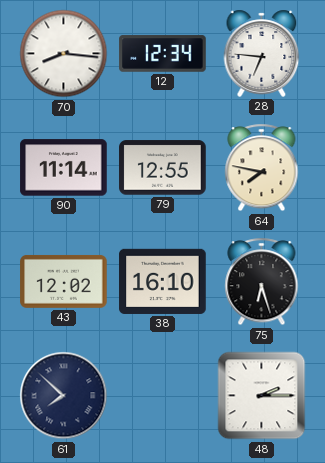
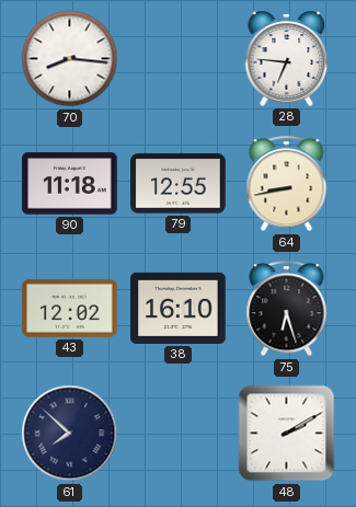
12: 12:34 -> none (163, 54)
90: 11:14 -> 11:18 (70, 184)
64: 7:47 -> 8:43 (287, 184)
48: 2:15 -> 2:10 (287, 434)
